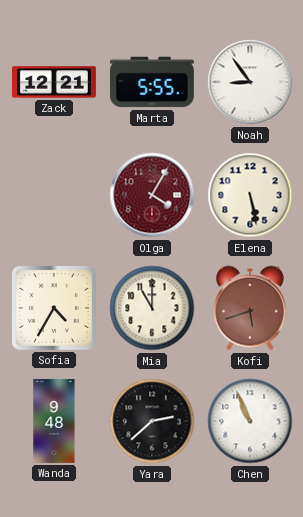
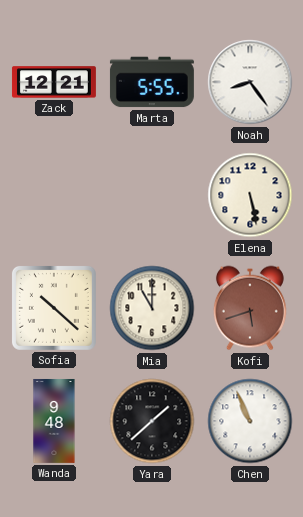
Noah: 8:54 -> 8:24 (250, 82)
Olga: 4:05 -> none (152, 195)
Sofia: 4:35 -> 10:22 (54, 308)
Yara: 2:38 -> 1:38 (152, 421)
